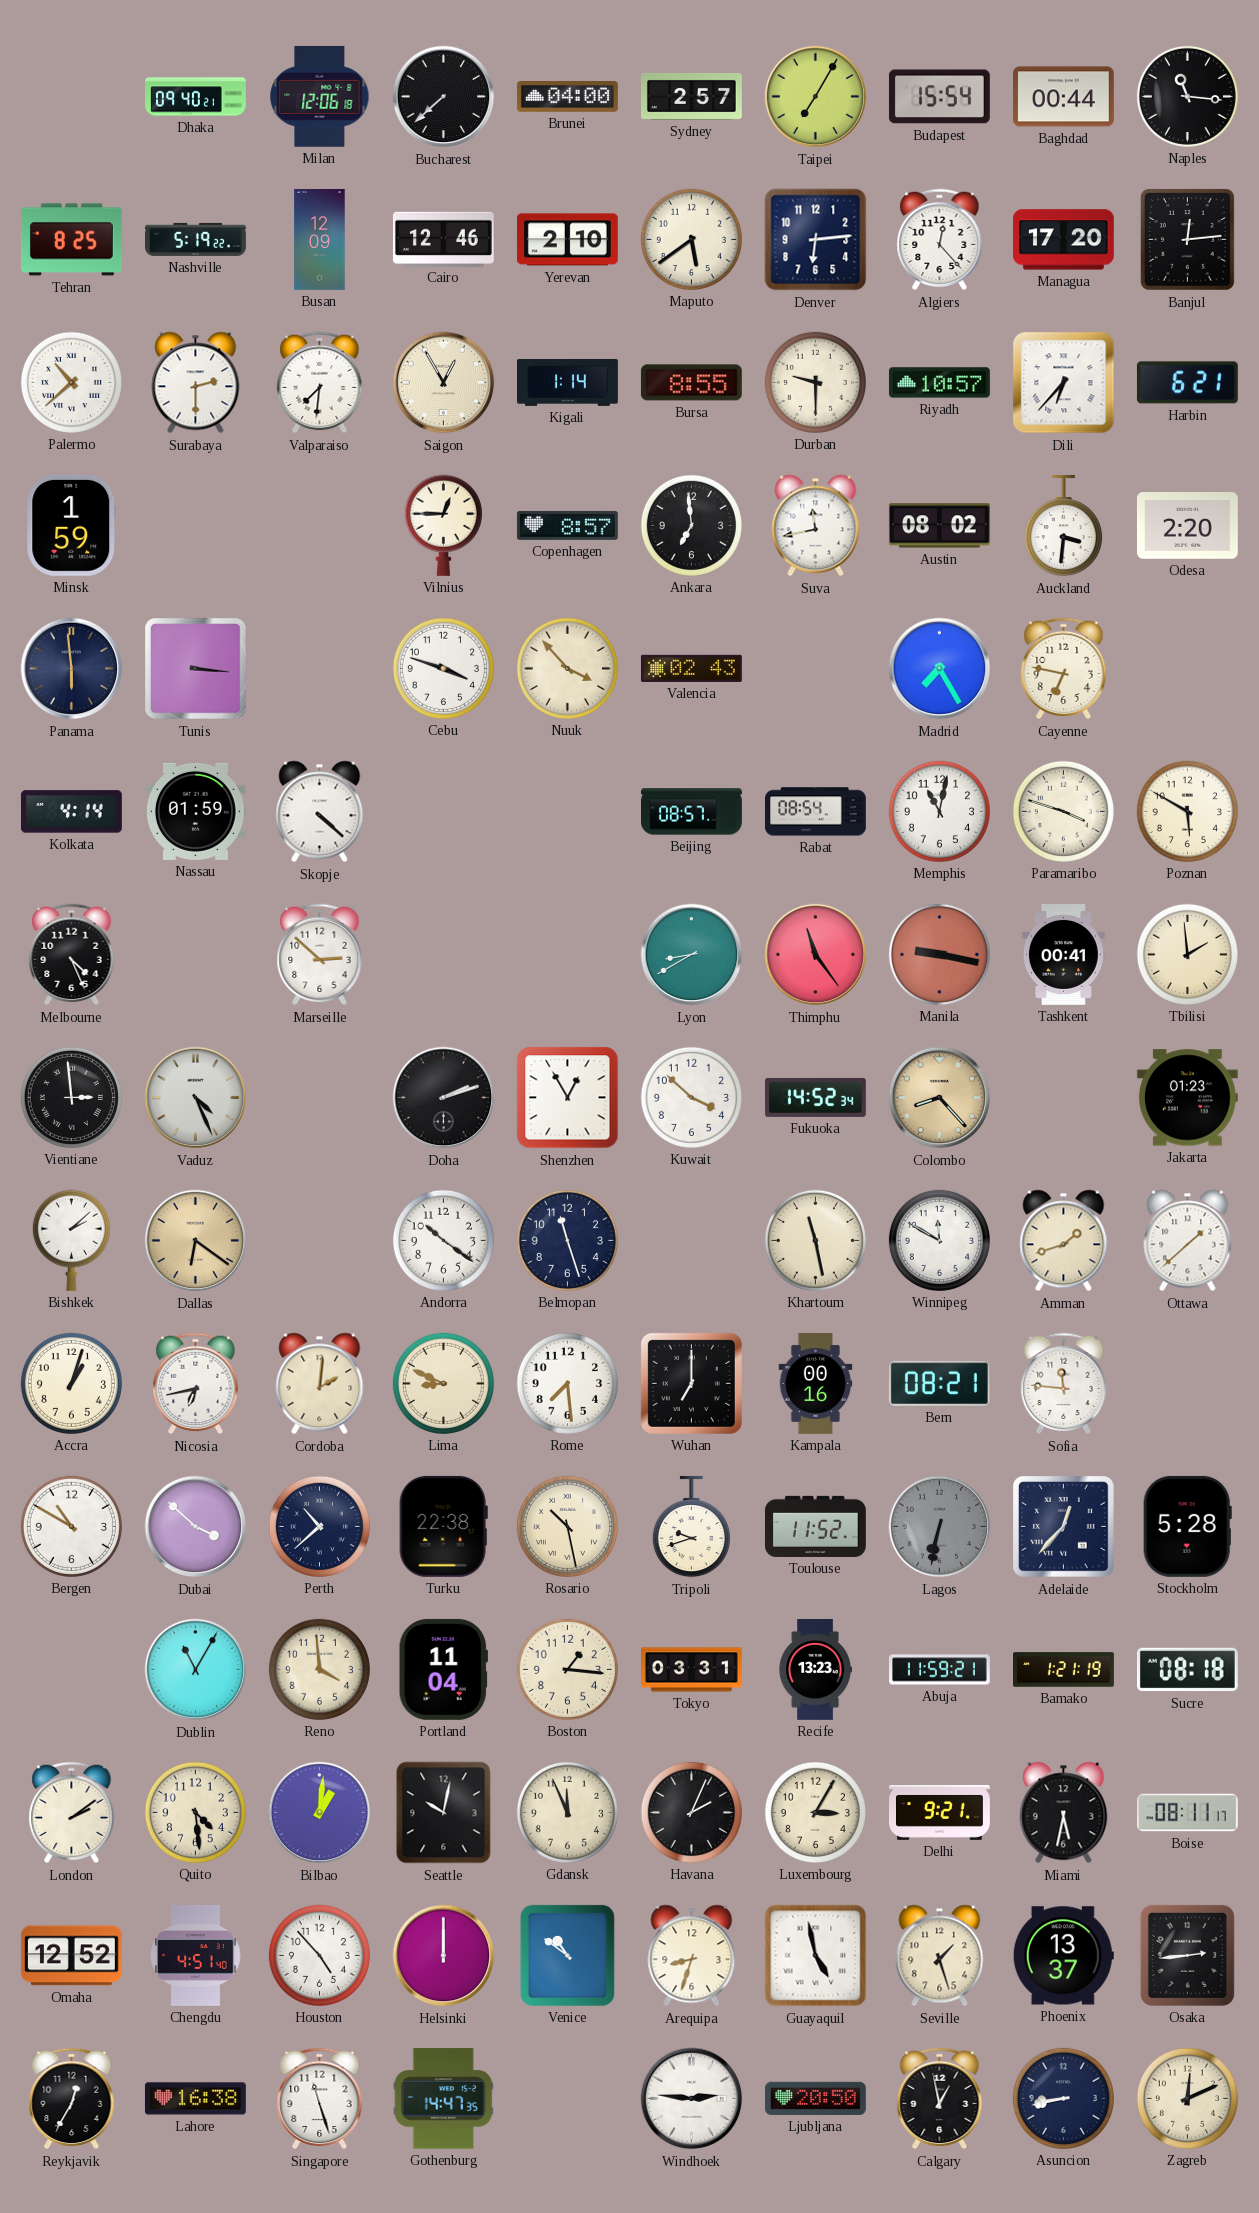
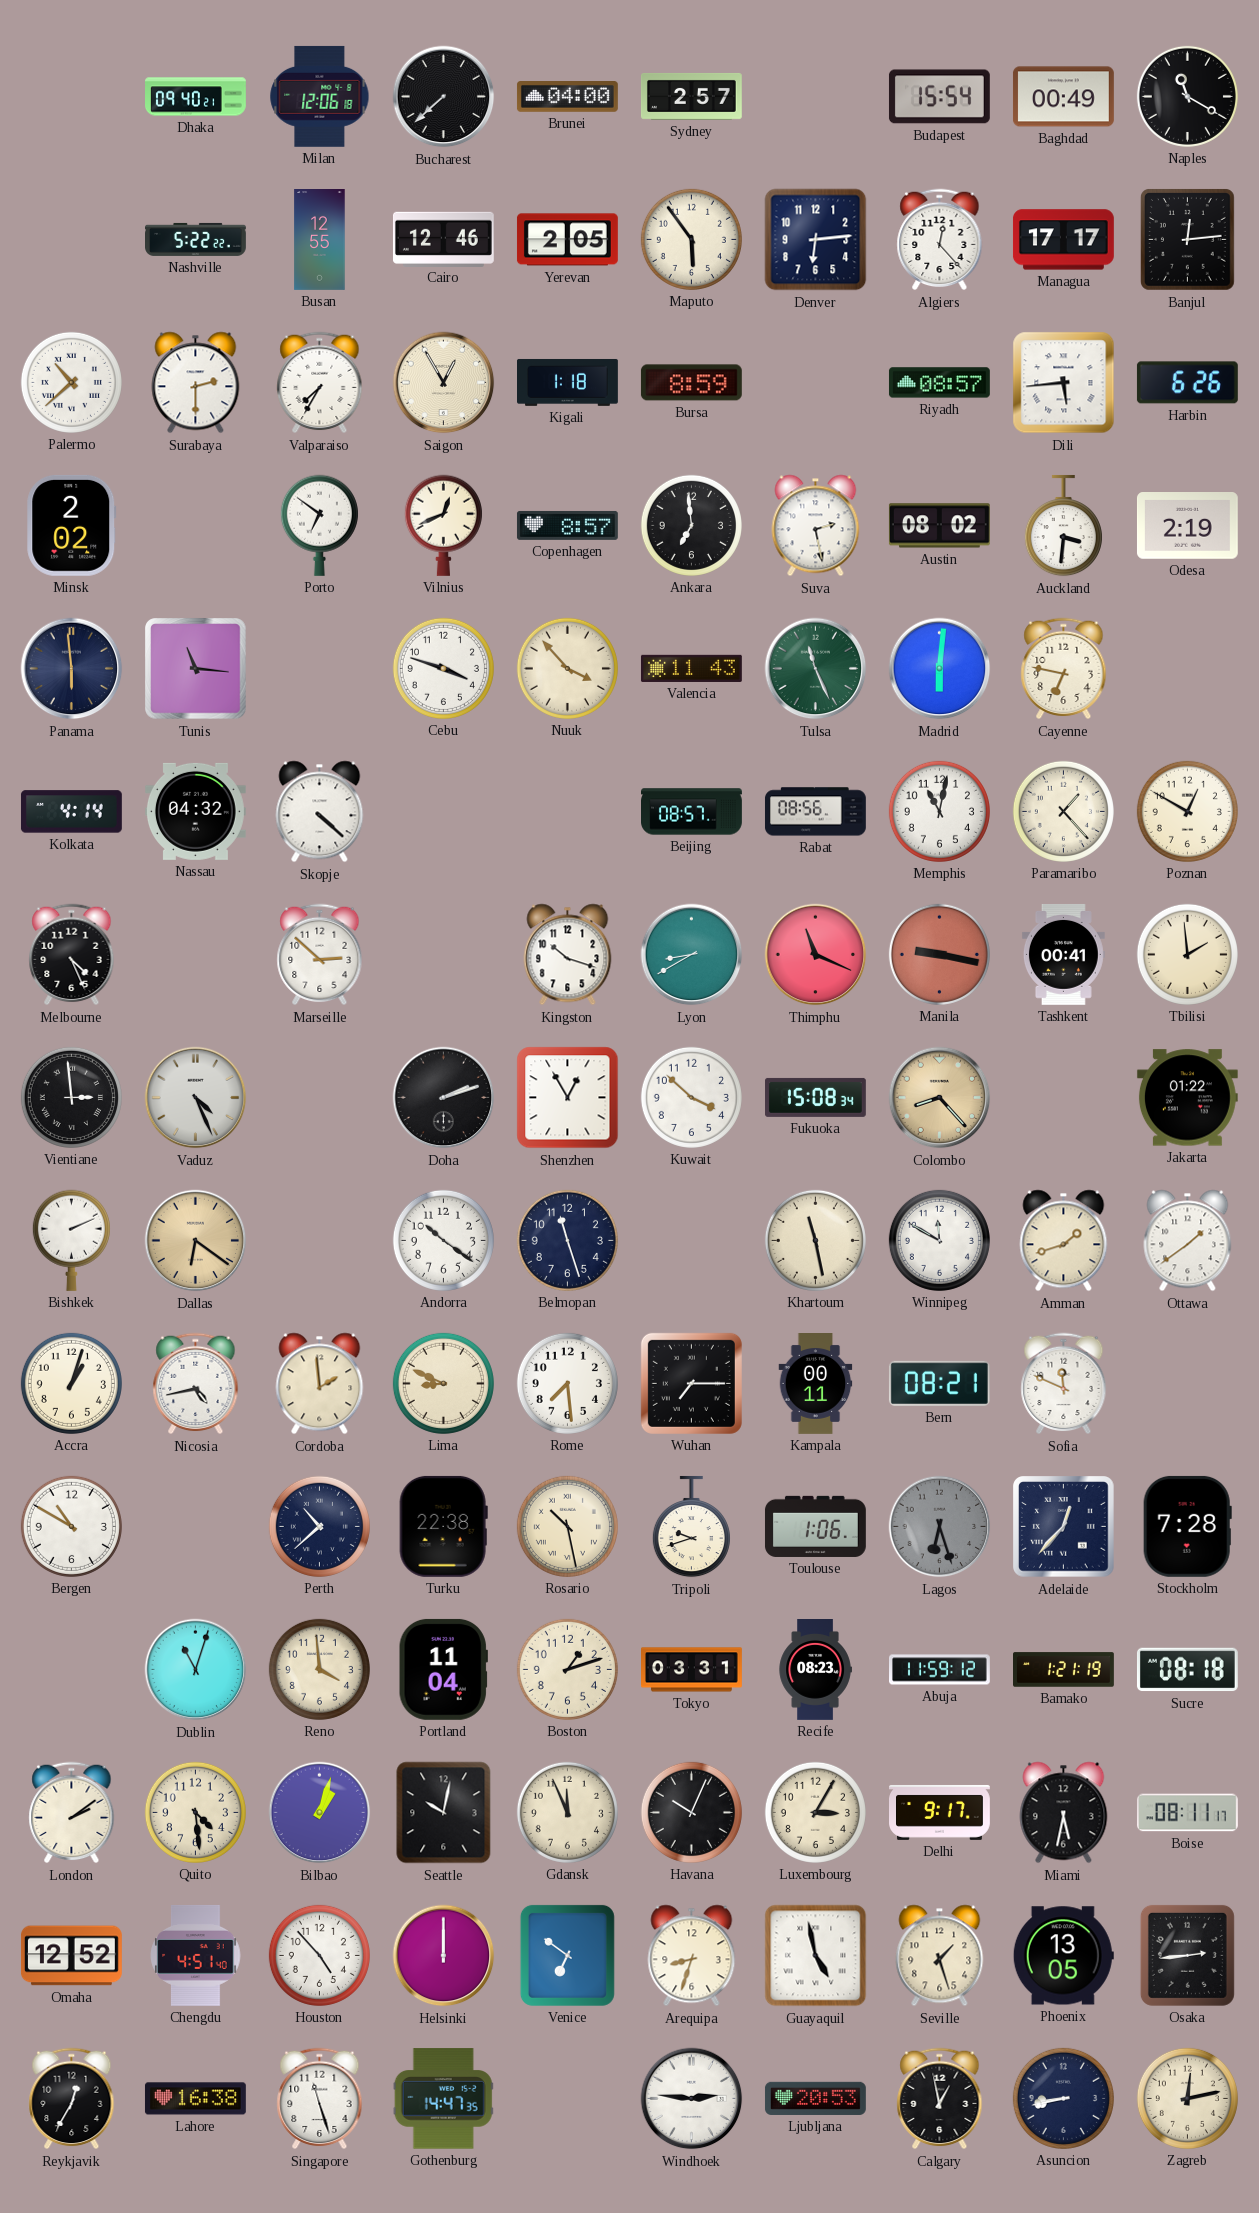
Taipei: 7:05 -> none (816, 97)
Baghdad: 00:44 -> 00:49 (1063, 97)
Naples: 11:16 -> 11:20 (1187, 96)
Tehran: 8:25 -> none (71, 240)
Nashville: 5:19 -> 5:22 (196, 239)
Busan: 12:09 -> 12:55 (320, 240)
Yerevan: 2:10 -> 2:05 (567, 240)
Maputo: 5:39 -> 5:54 (691, 239)
Managua: 17:20 -> 17:17 (1063, 240)
Valparaiso: 7:31 -> 7:35 (320, 383)
Kigali: 1:14 -> 1:18 (568, 382)
Bursa: 8:55 -> 8:59 (691, 383)
Durban: 9:30 -> none (815, 382)
Riyadh: 10:57 -> 08:57 (939, 383)
Dili: 6:37 -> 5:44 (1064, 383)
Harbin: 6:21 -> 6:26 (1187, 383)
Minsk: 1:59 -> 2:02 (72, 525)
Porto: none -> 6:51 (319, 525)
Vilnius: 12:45 -> 12:41 (443, 525)
Suva: 11:43 -> 2:28 (816, 526)
Odesa: 2:20 -> 2:19 (1187, 526)
Tunis: 3:16 -> 11:16 (196, 669)
Valencia: 02:43 -> 11:43 (691, 668)
Tulsa: none -> 11:26 (816, 669)
Madrid: 7:25 -> 6:01 (940, 669)
Nassau: 01:59 -> 04:32 (195, 811)
Rabat: 08:54 -> 08:56 (815, 812)
Paramaribo: 3:48 -> 1:23 (1063, 811)
Poznan: 5:50 -> 12:50 (1187, 811)
Kingston: none -> 10:18 (568, 955)
Thimphu: 11:24 -> 11:19 (816, 955)
Fukuoka: 14:52 -> 15:08 (816, 1097)
Jakarta: 01:23 -> 01:22 (1187, 1098)
Bishkek: 2:08 -> 2:11 (71, 1240)
Ottawa: 1:38 -> 1:39 (1188, 1241)
Nicosia: 6:43 -> 4:43 (196, 1384)
Cordoba: 2:01 -> 1:59 (320, 1384)
Wuhan: 7:00 -> 7:15 (691, 1383)
Kampala: 00:16 -> 00:11 (816, 1384)
Sofia: 11:46 -> 11:49 (1064, 1384)
Dubai: 3:52 -> none (196, 1527)
Toulouse: 11:52 -> 1:06 (815, 1526)
Lagos: 6:32 -> 6:27 (940, 1527)
Stockholm: 5:28 -> 7:28 (1187, 1526)
Dublin: 11:05 -> 11:03 (196, 1670)
Boston: 1:16 -> 1:12 (567, 1669)
Recife: 13:23 -> 08:23 (815, 1670)
Abuja: 11:59:21 -> 11:59:12 (940, 1670)
Bilbao: 1:01 -> 1:03 (320, 1813)
Havana: 2:04 -> 10:04 (691, 1812)
Delhi: 9:21 -> 9:17 (940, 1812)
Venice: 10:51 -> 6:51 (567, 1955)
Phoenix: 13:37 -> 13:05 (1063, 1956)
Ljubljana: 20:50 -> 20:53 (815, 2098)
Zagreb: 12:11 -> 12:13 (1187, 2098)
